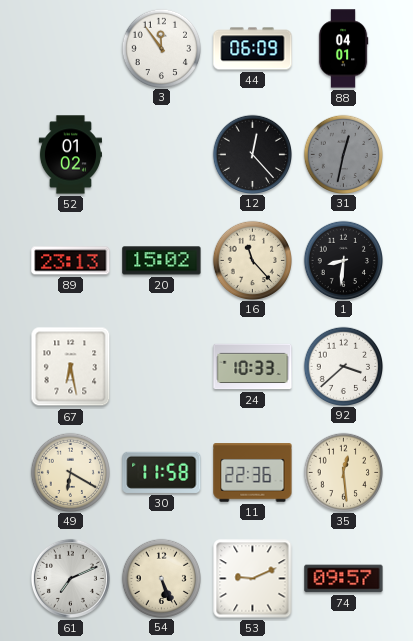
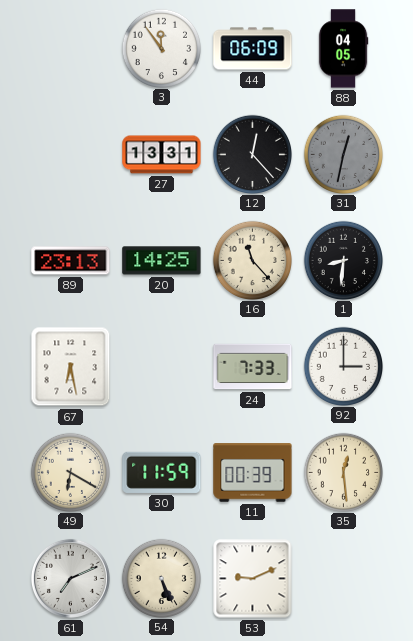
88: 04:01 -> 04:05 (343, 49)
52: 01:02 -> none (70, 155)
27: none -> 13:31 (162, 155)
20: 15:02 -> 14:25 (162, 261)
24: 10:33 -> 7:33 (253, 367)
92: 3:38 -> 3:00 (344, 366)
30: 11:58 -> 11:59 (162, 472)
11: 22:36 -> 00:39 (253, 473)
74: 09:57 -> none (344, 579)
